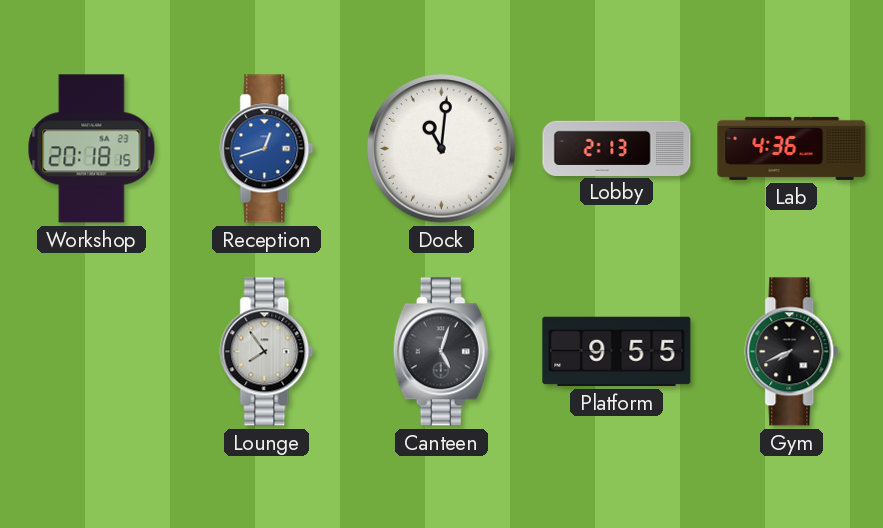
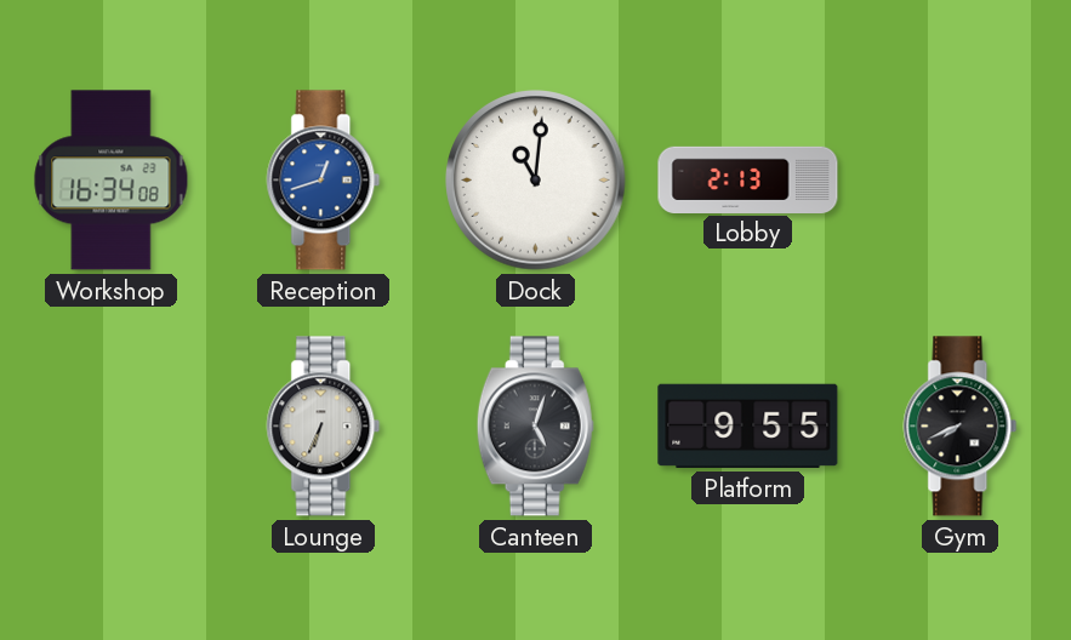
Workshop: 20:18 -> 16:34 (112, 181)
Lab: 4:36 -> none (792, 148)
Lounge: 7:54 -> 6:34 (324, 427)
